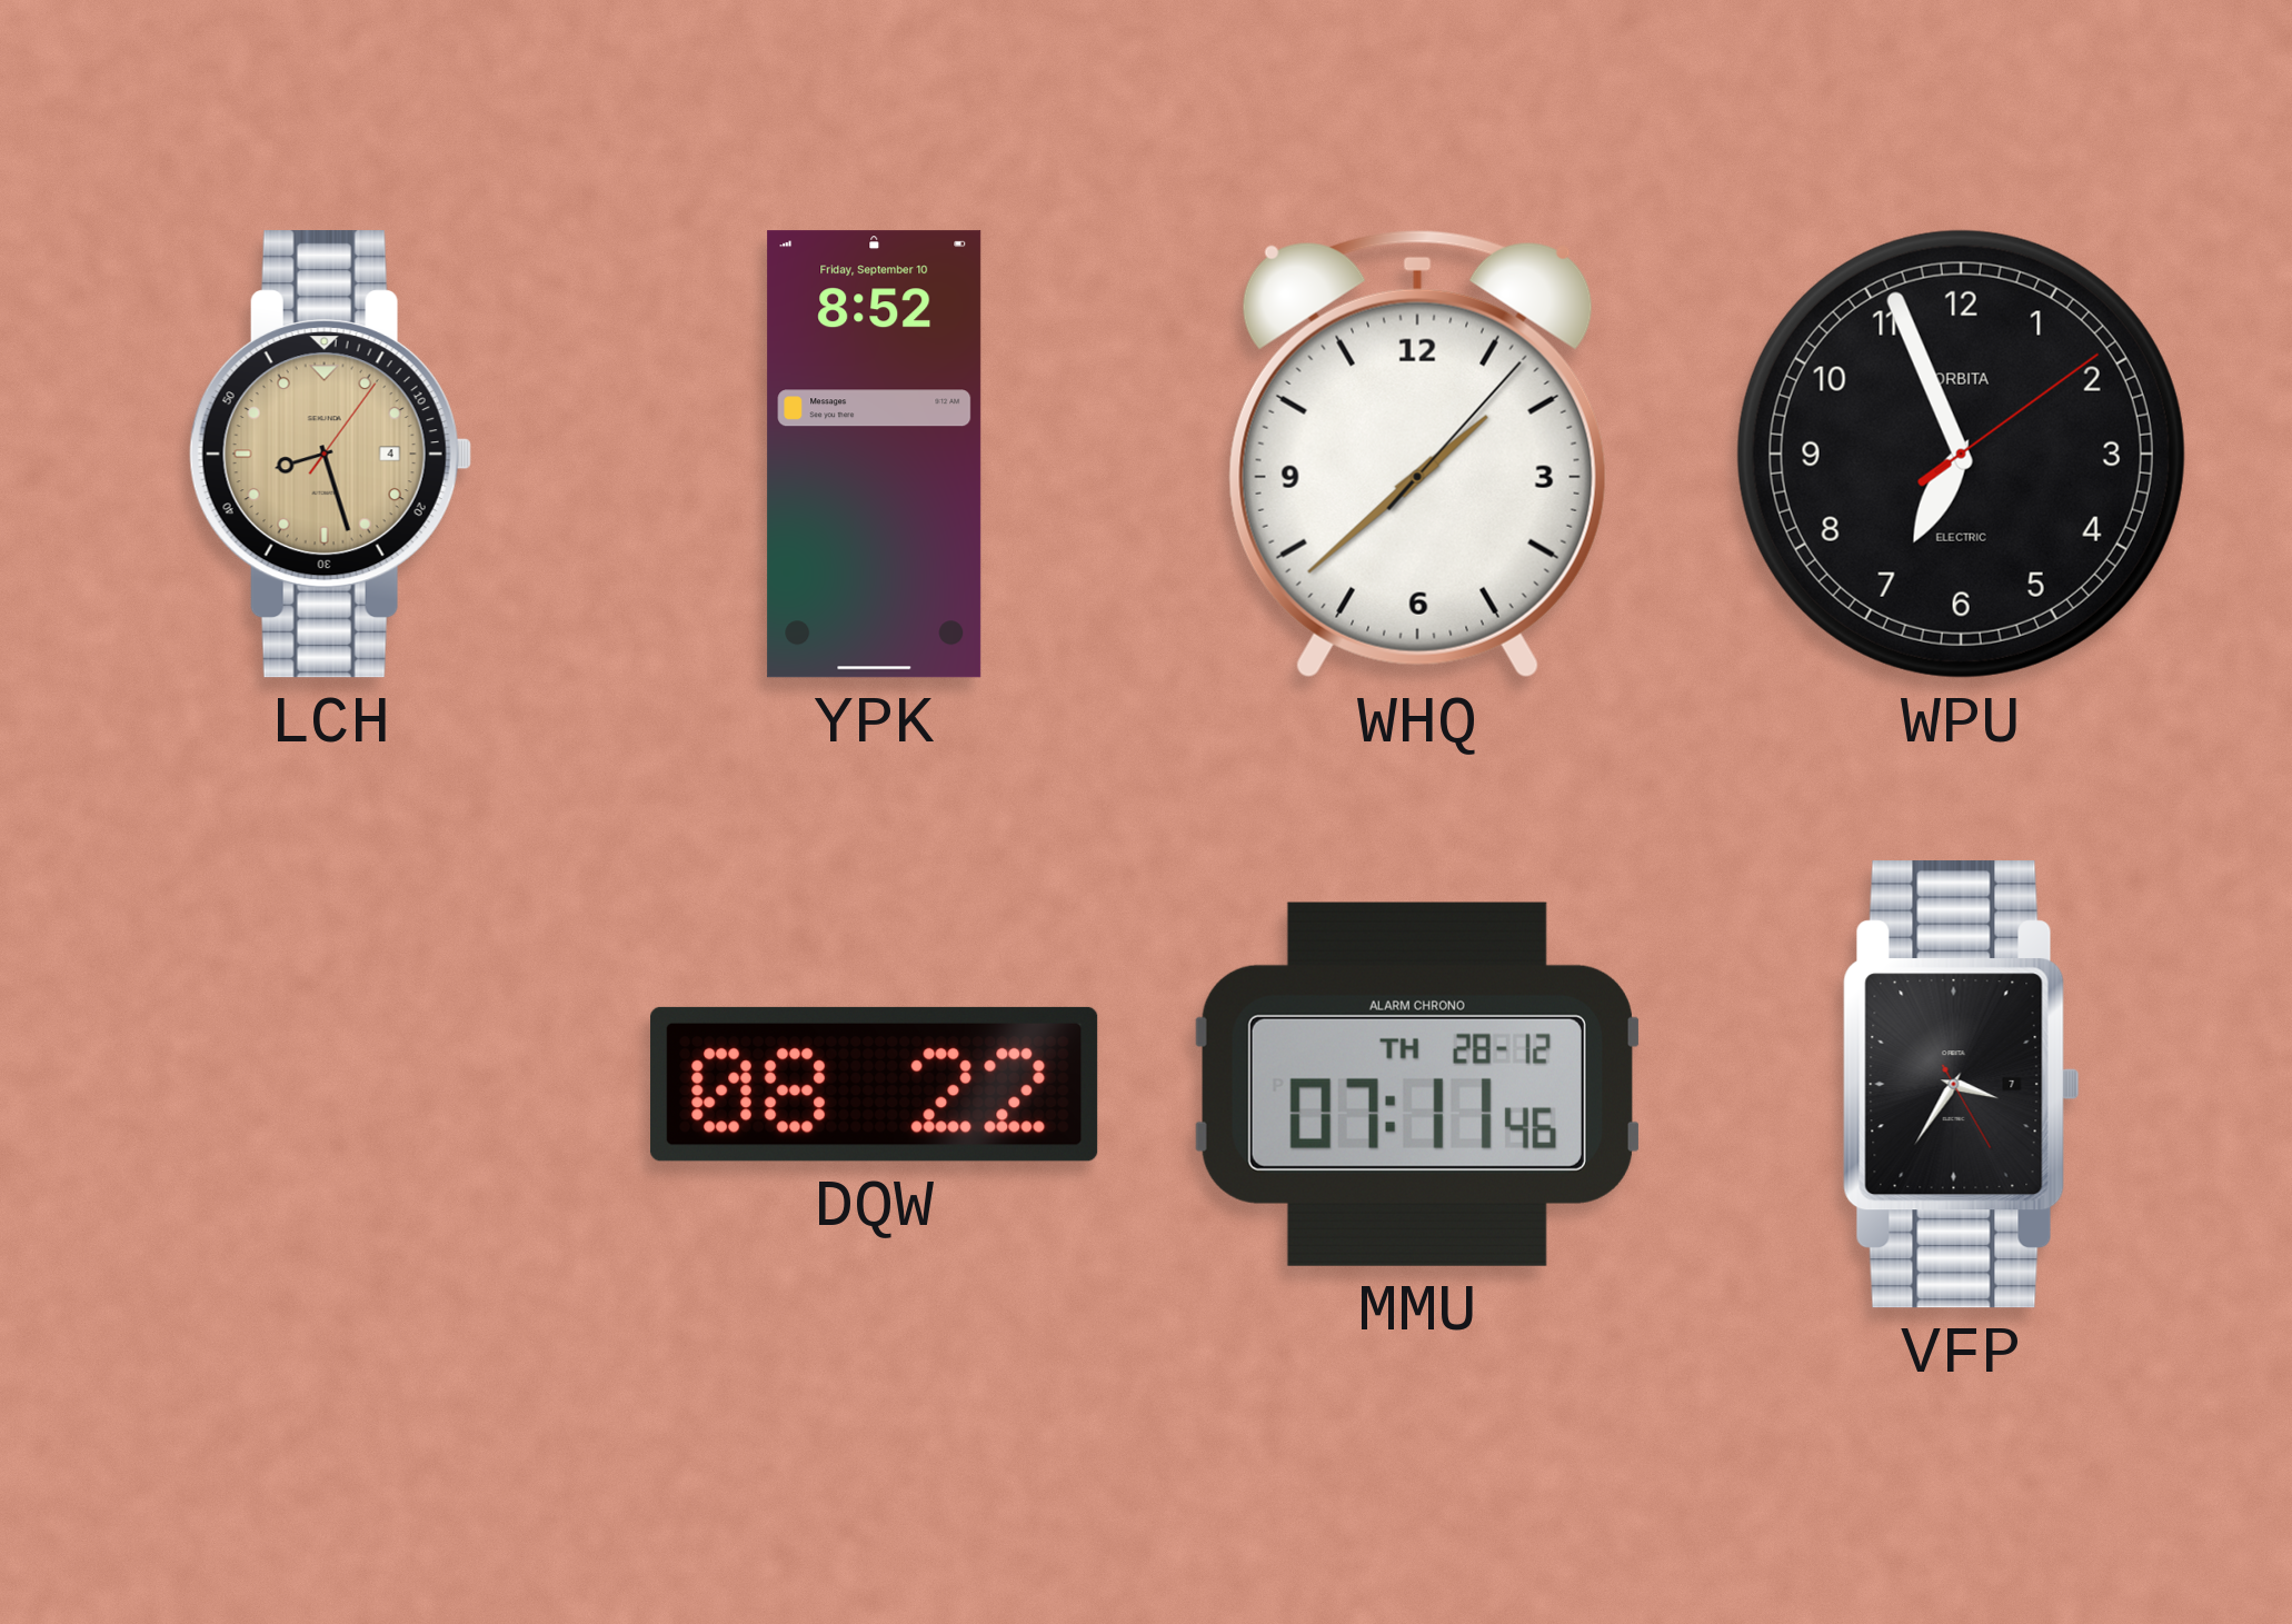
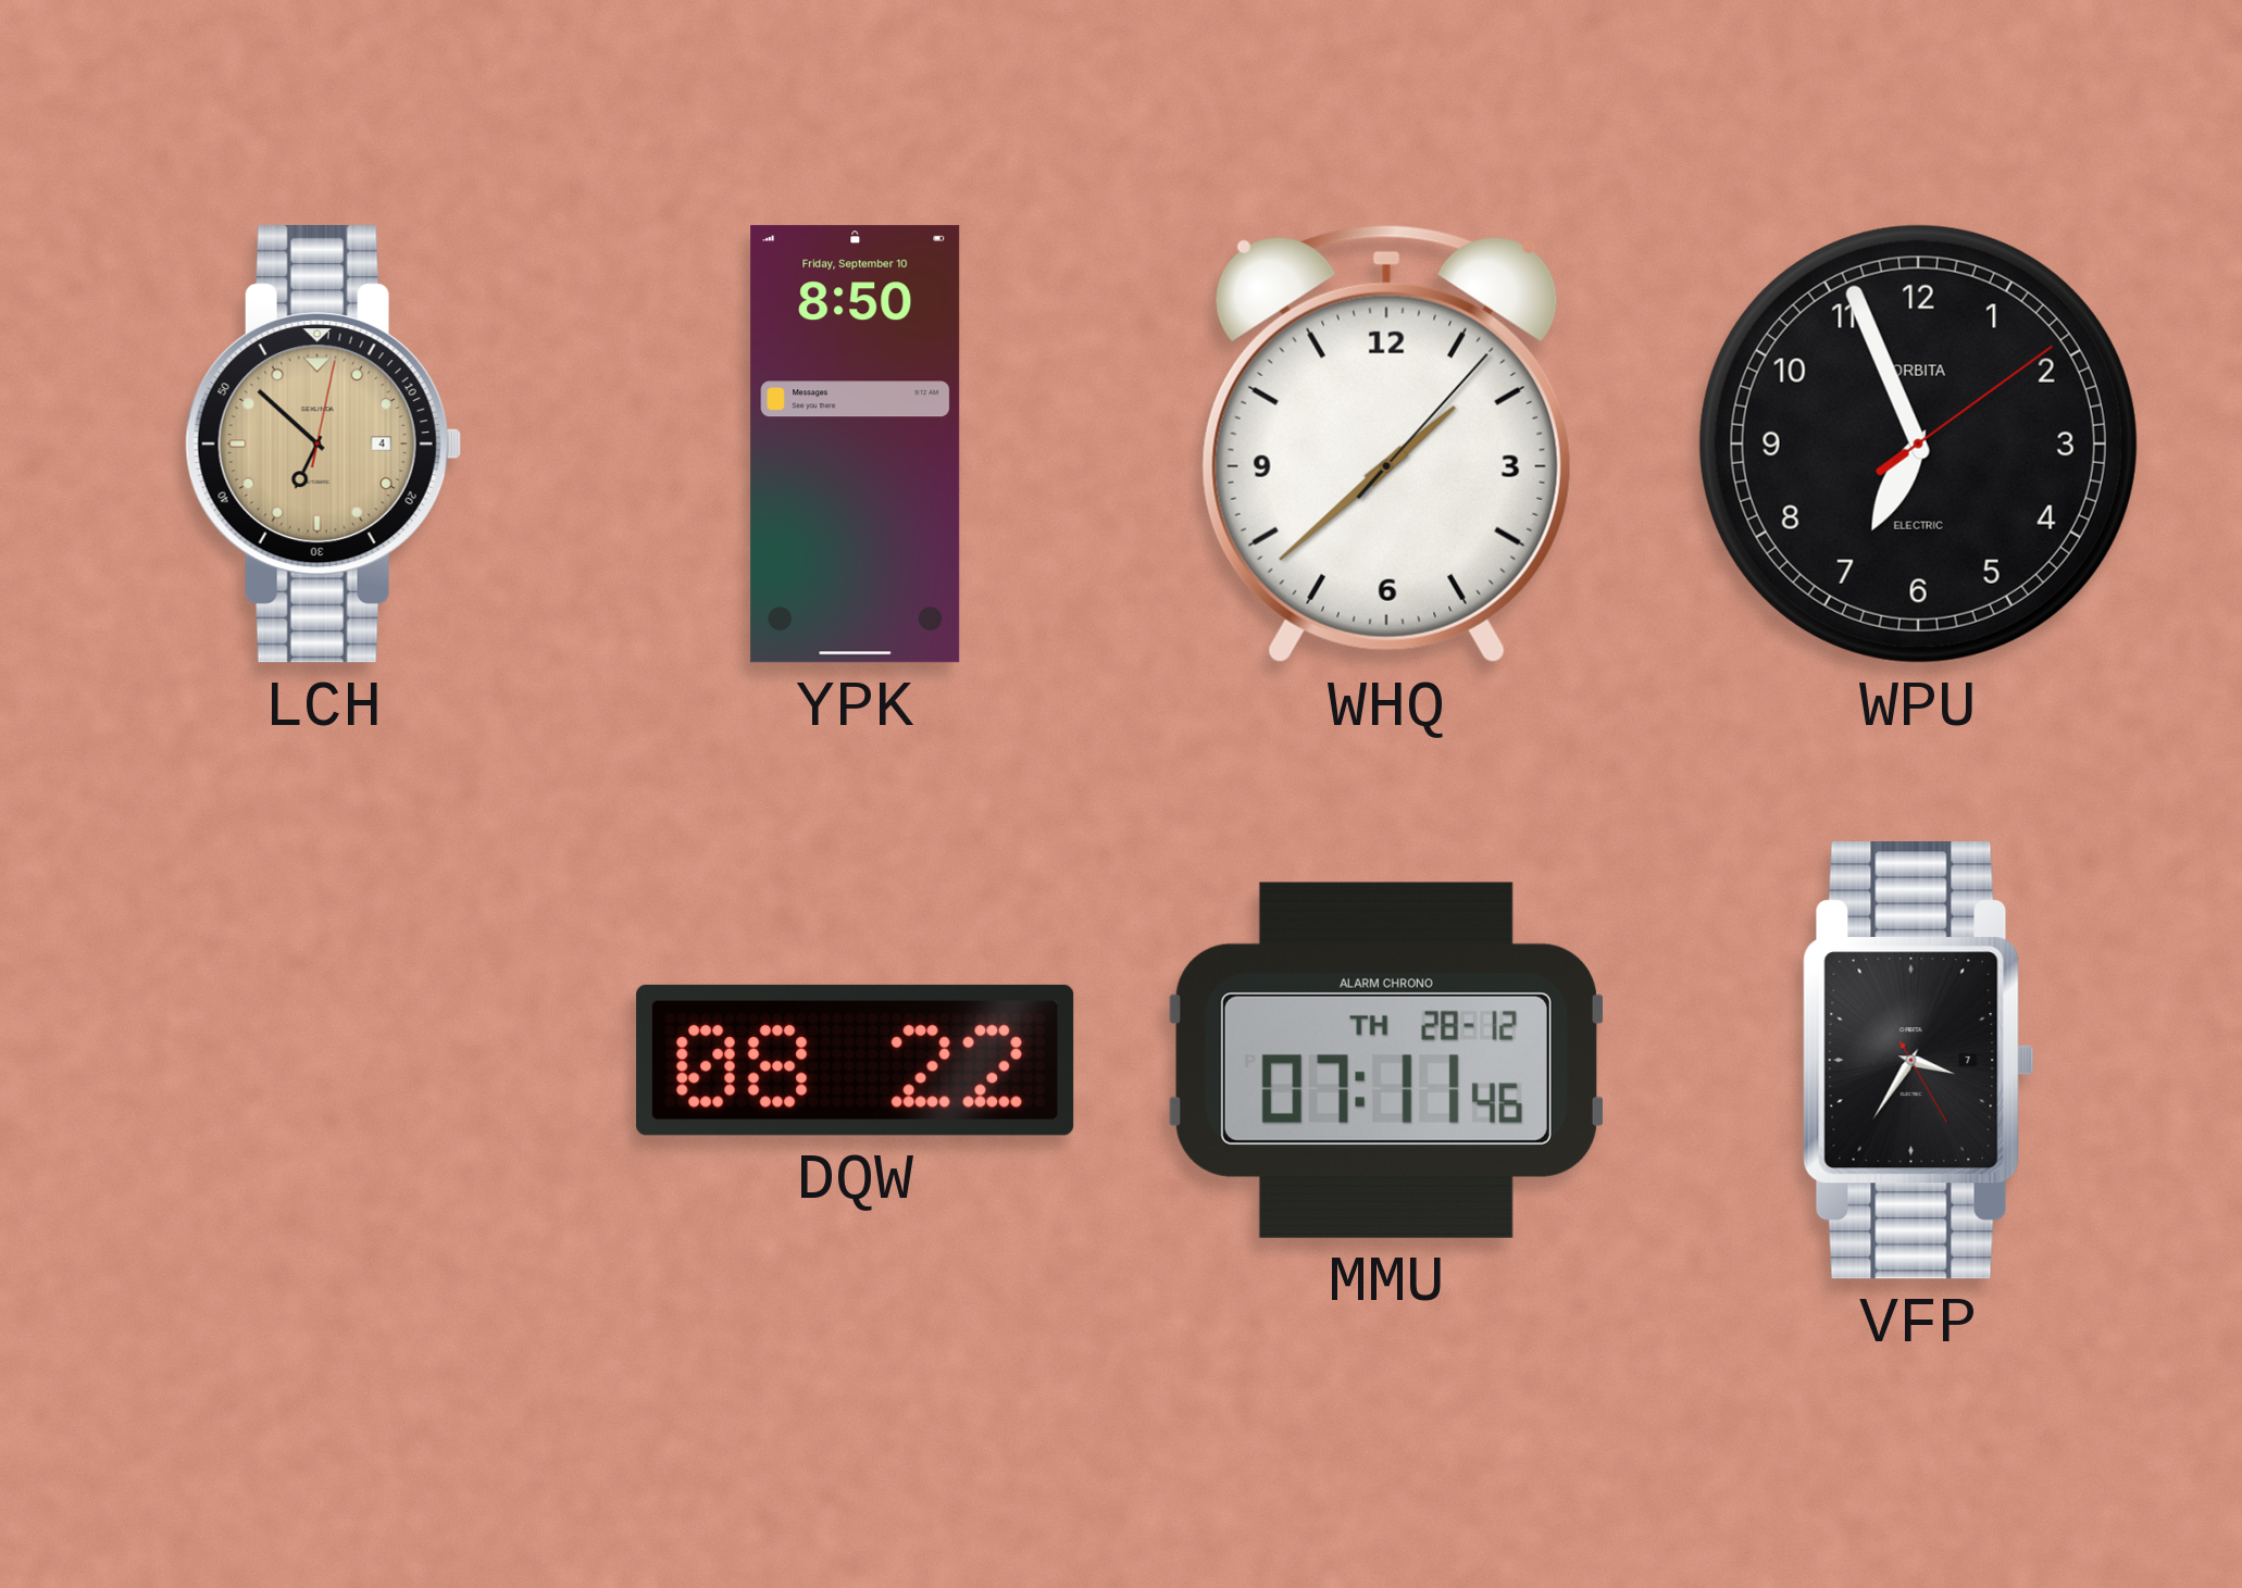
LCH: 8:27 -> 6:52 (323, 445)
YPK: 8:52 -> 8:50 (856, 445)
